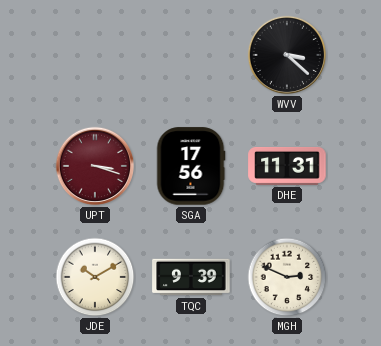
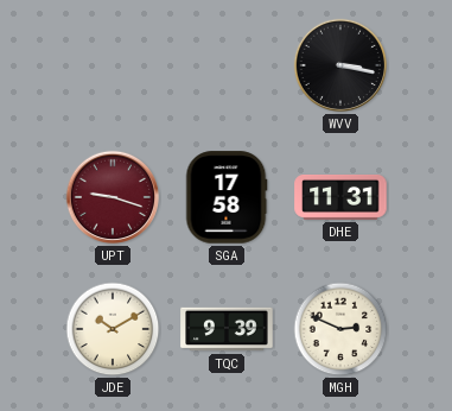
WVV: 3:22 -> 3:17 (340, 65)
UPT: 3:18 -> 9:18 (113, 197)
SGA: 17:56 -> 17:58 (227, 197)
